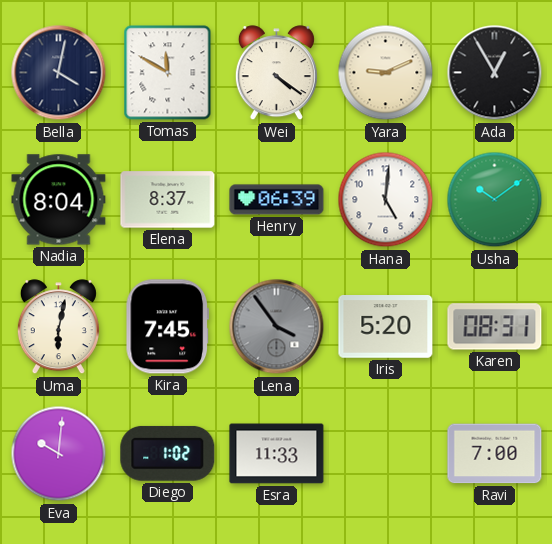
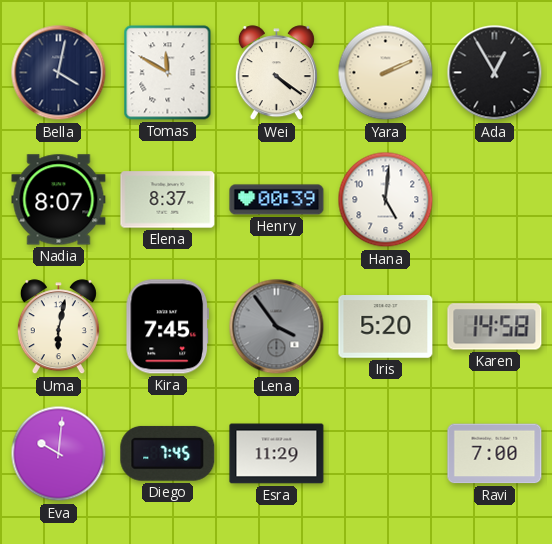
Yara: 9:11 -> 2:11 (386, 73)
Nadia: 8:04 -> 8:07 (59, 200)
Henry: 06:39 -> 00:39 (277, 200)
Usha: 10:09 -> none (495, 200)
Karen: 08:31 -> 14:58 (495, 327)
Diego: 1:02 -> 7:45 (168, 453)
Esra: 11:33 -> 11:29 (277, 454)
